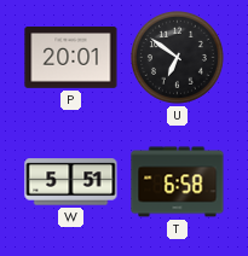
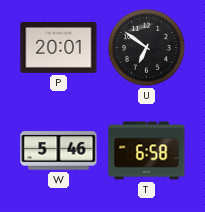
W: 5:51 -> 5:46 (59, 151)
